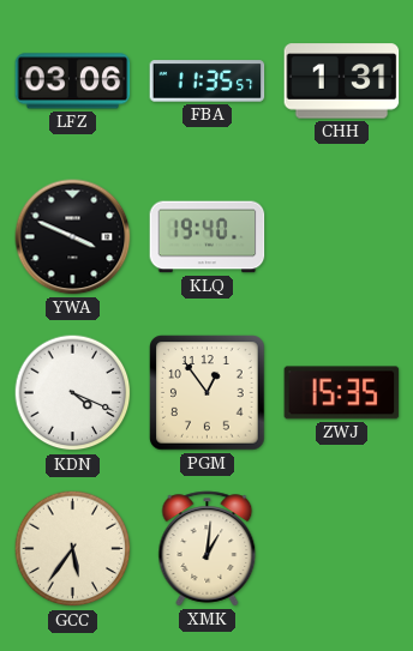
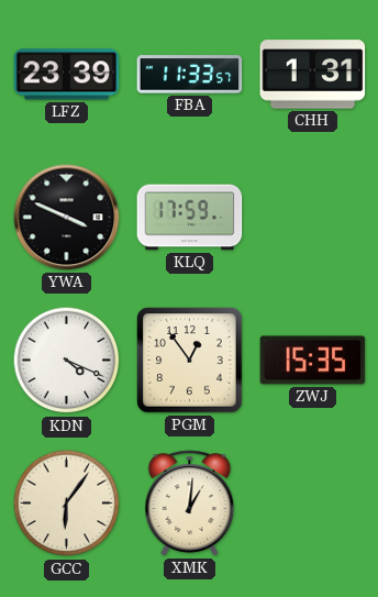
LFZ: 03:06 -> 23:39 (67, 75)
FBA: 11:35 -> 11:33 (190, 75)
KLQ: 19:40 -> 17:59 (190, 218)
GCC: 5:36 -> 6:06 (67, 504)
